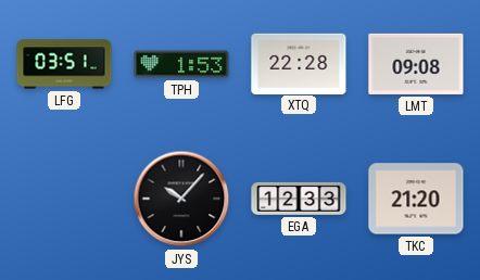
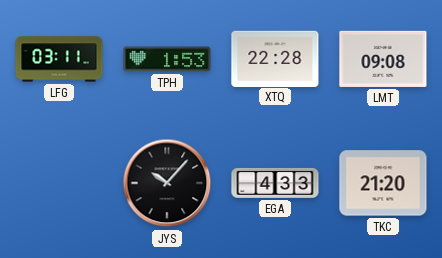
LFG: 03:51 -> 03:11 (59, 59)
EGA: 12:33 -> 4:33 (275, 183)
